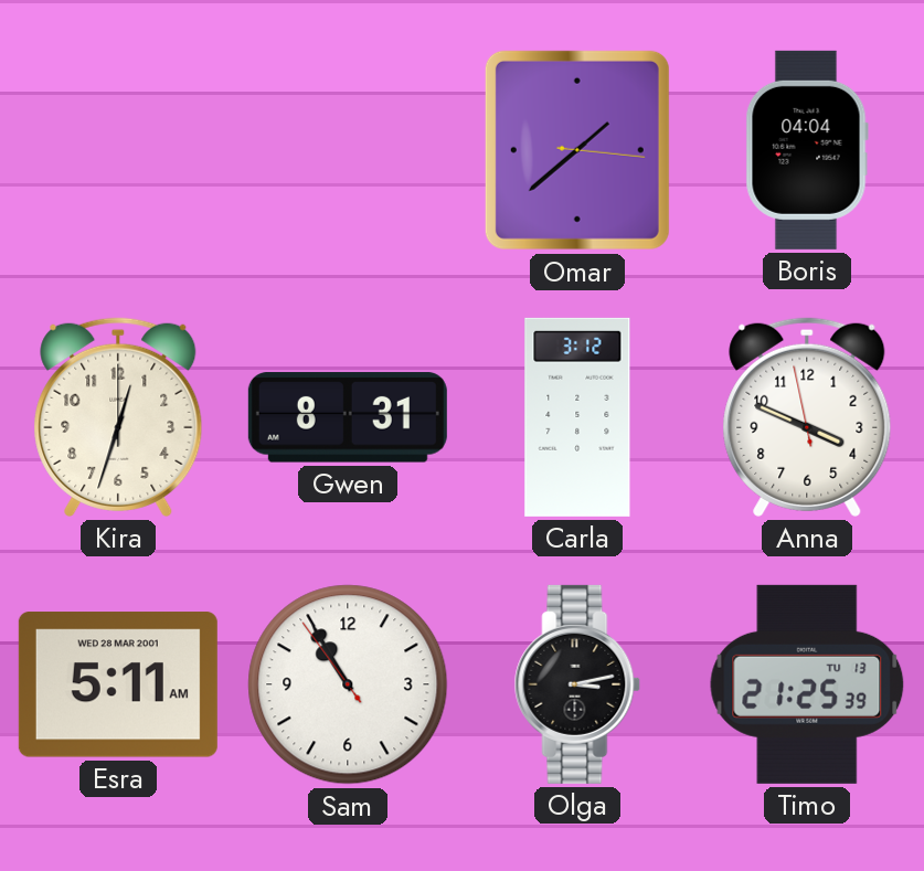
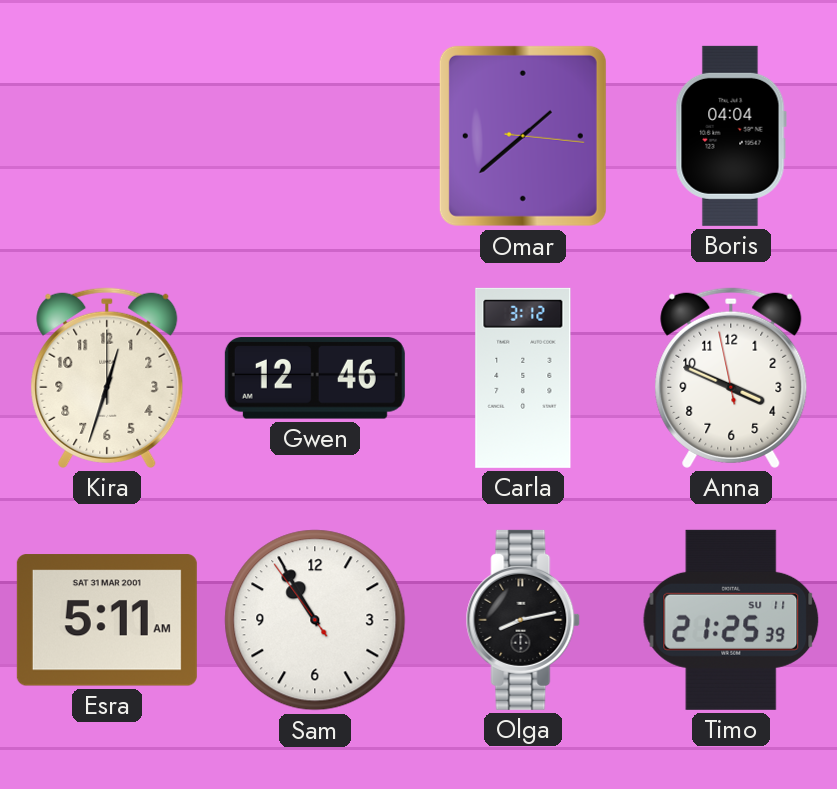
Gwen: 8:31 -> 12:46 (315, 378)
Esra date: WED 28 MAR 2001 -> SAT 31 MAR 2001 (107, 620)
Olga: 3:13 -> 8:13 (523, 620)
Timo date: TU 13 -> SU 11 (731, 620)
